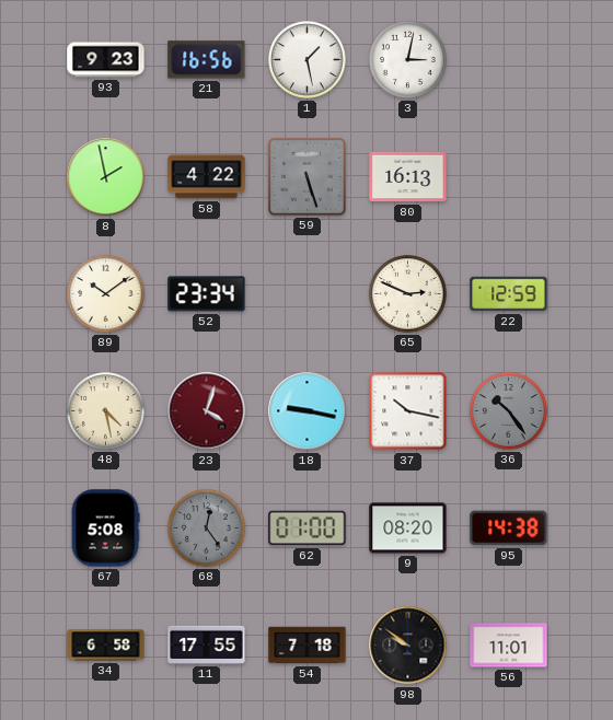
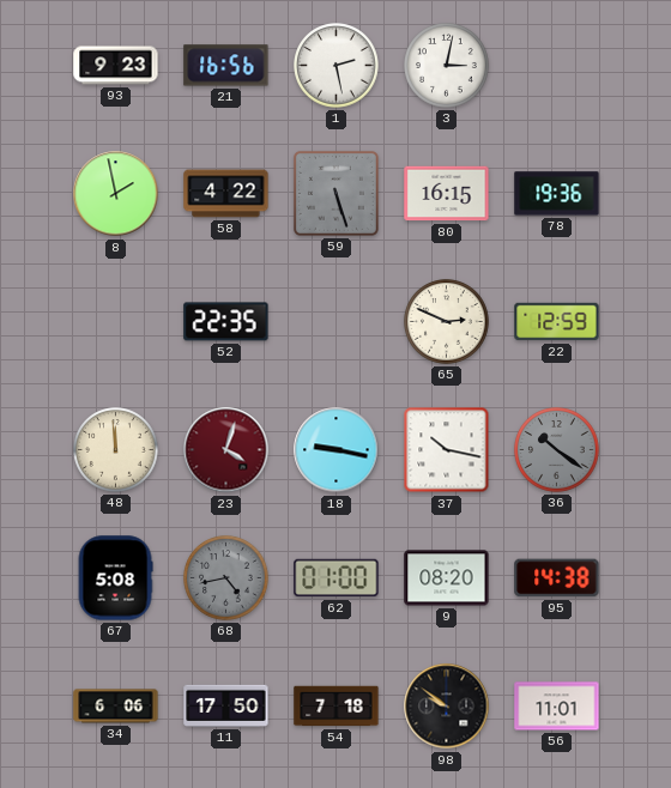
1: 1:28 -> 2:28 (337, 66)
80: 16:13 -> 16:15 (447, 194)
78: none -> 19:36 (557, 194)
89: 10:09 -> none (106, 294)
52: 23:34 -> 22:35 (226, 322)
48: 4:28 -> 11:59 (116, 450)
36: 10:24 -> 10:21 (557, 450)
68: 12:24 -> 4:43 (226, 578)
34: 6:58 -> 6:06 (116, 707)
11: 17:55 -> 17:50 (226, 705)
